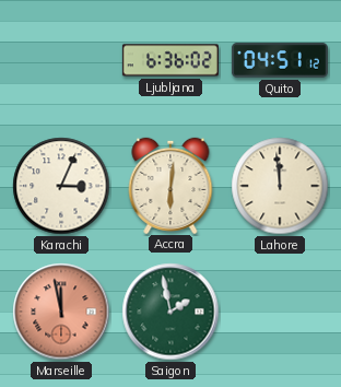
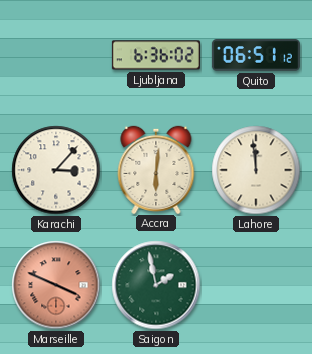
Quito: 04:51 -> 06:51 (256, 55)
Karachi: 3:04 -> 3:07 (56, 170)
Marseille: 11:58 -> 3:49 (56, 285)
